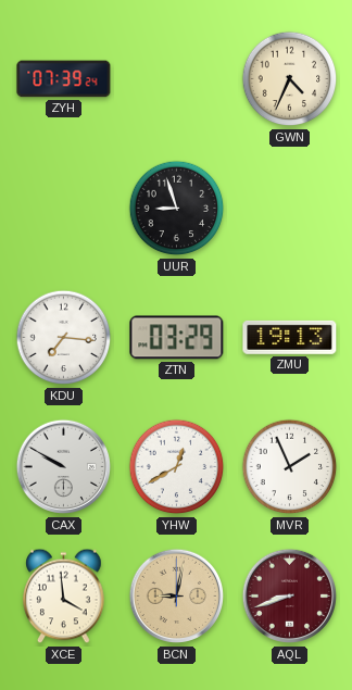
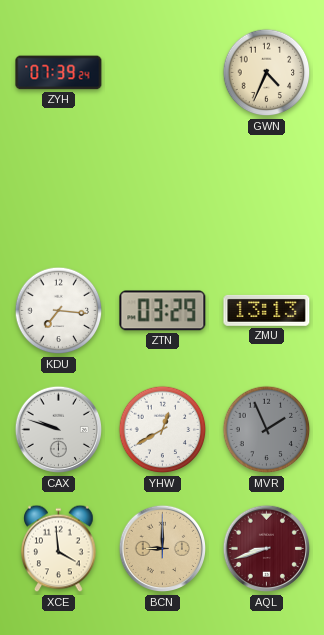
UUR: 8:57 -> none (177, 209)
ZMU: 19:13 -> 13:13 (267, 310)
CAX: 9:50 -> 9:48 (59, 430)
MVR dial: white -> grey (267, 430)
BCN: 9:02 -> 9:00 (163, 549)
